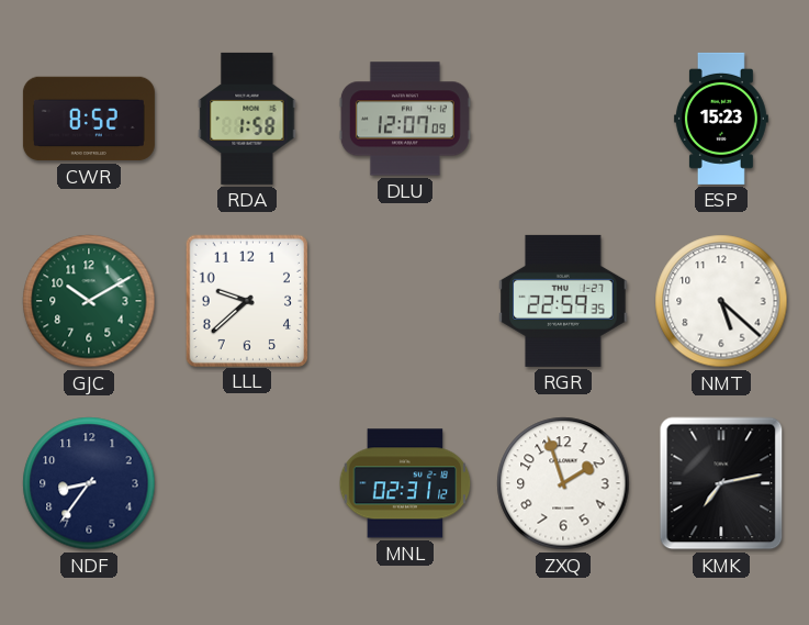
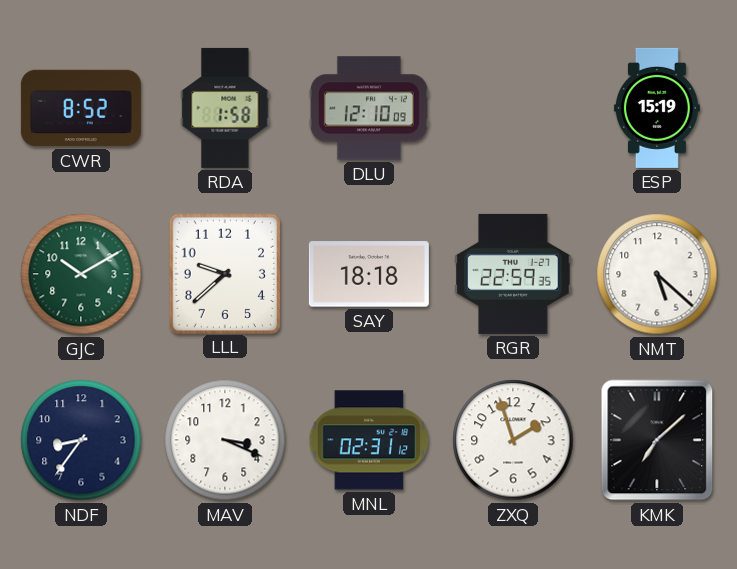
DLU: 12:07 -> 12:10 (369, 108)
ESP: 15:23 -> 15:19 (657, 108)
SAY: none -> 18:18 (369, 274)
MAV: none -> 3:19 (225, 440)
KMK: 7:13 -> 7:08 (657, 440)
